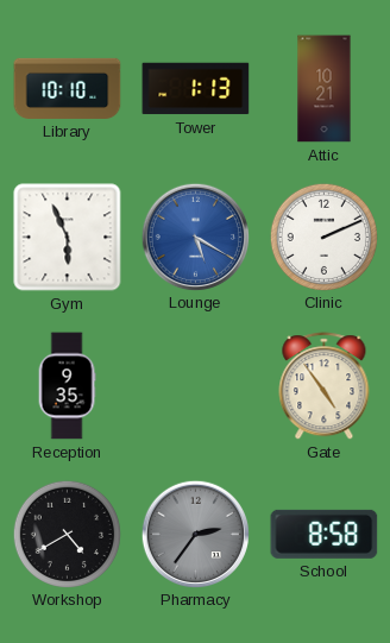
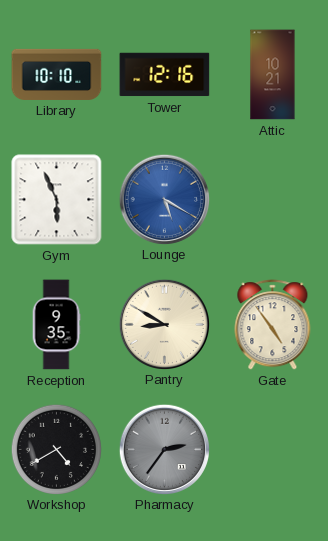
Tower: 1:13 -> 12:16 (165, 75)
Clinic: 2:11 -> none (323, 237)
Pantry: none -> 8:50 (164, 324)
School: 8:58 -> none (325, 534)
